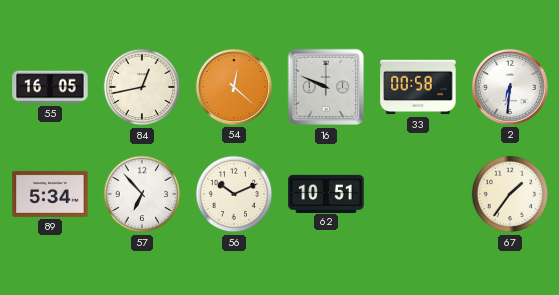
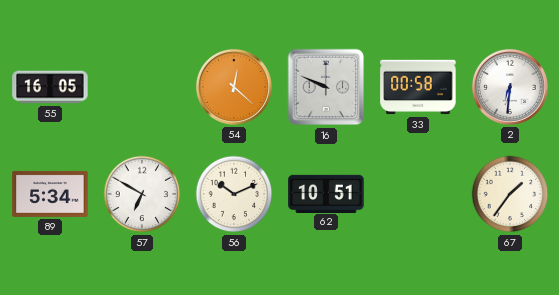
84: 12:43 -> none (142, 87)
57: 6:53 -> 6:50 (142, 194)
